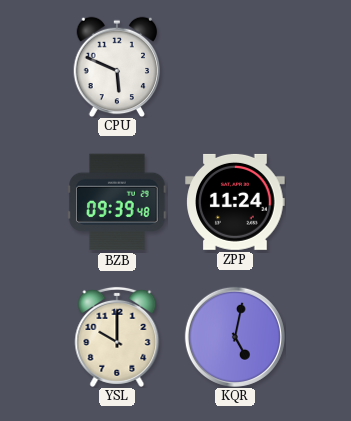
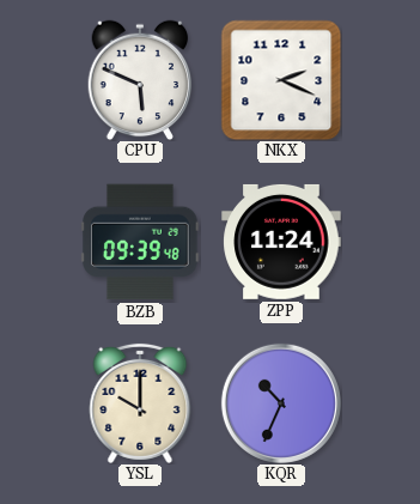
NKX: none -> 2:19 (281, 80)
KQR: 5:02 -> 10:34 (281, 403)
